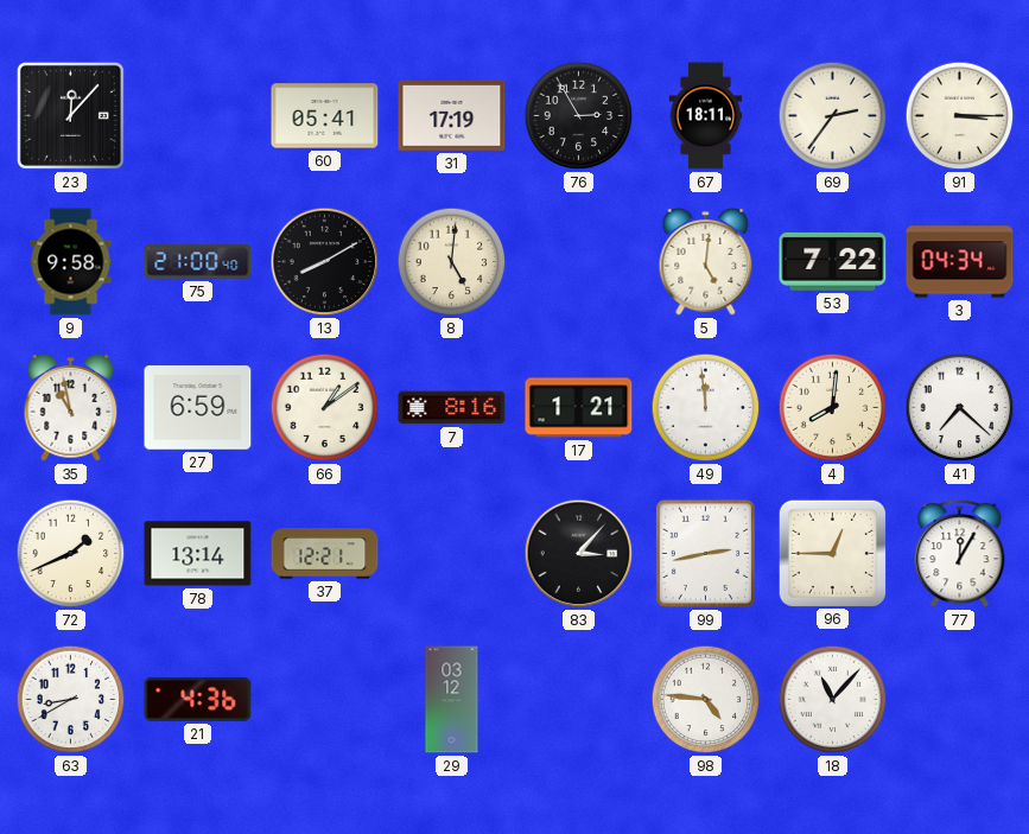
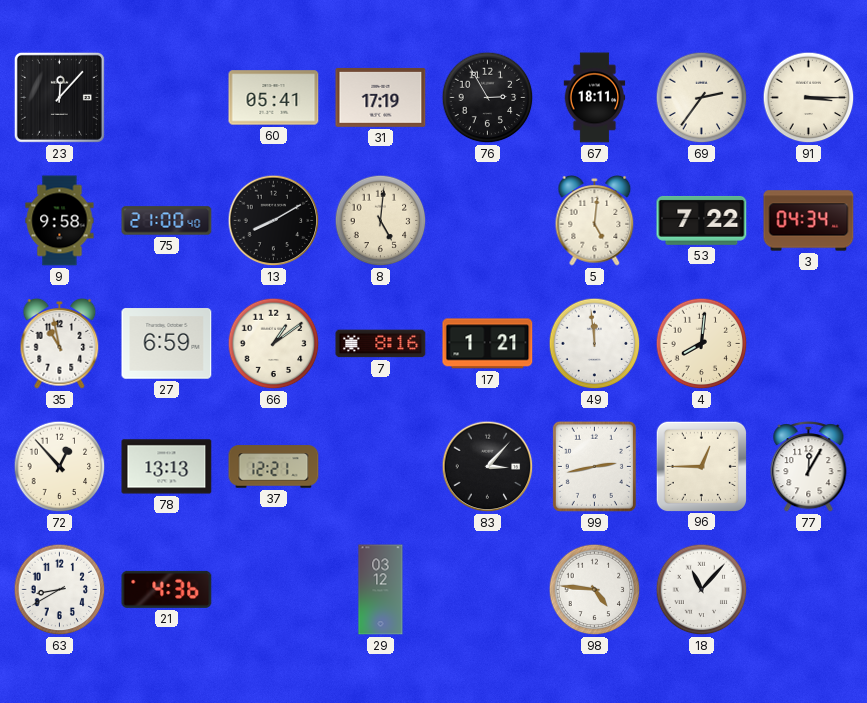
41: 7:22 -> none (960, 408)
72: 1:41 -> 12:53 (60, 467)
78: 13:14 -> 13:13 (167, 467)
